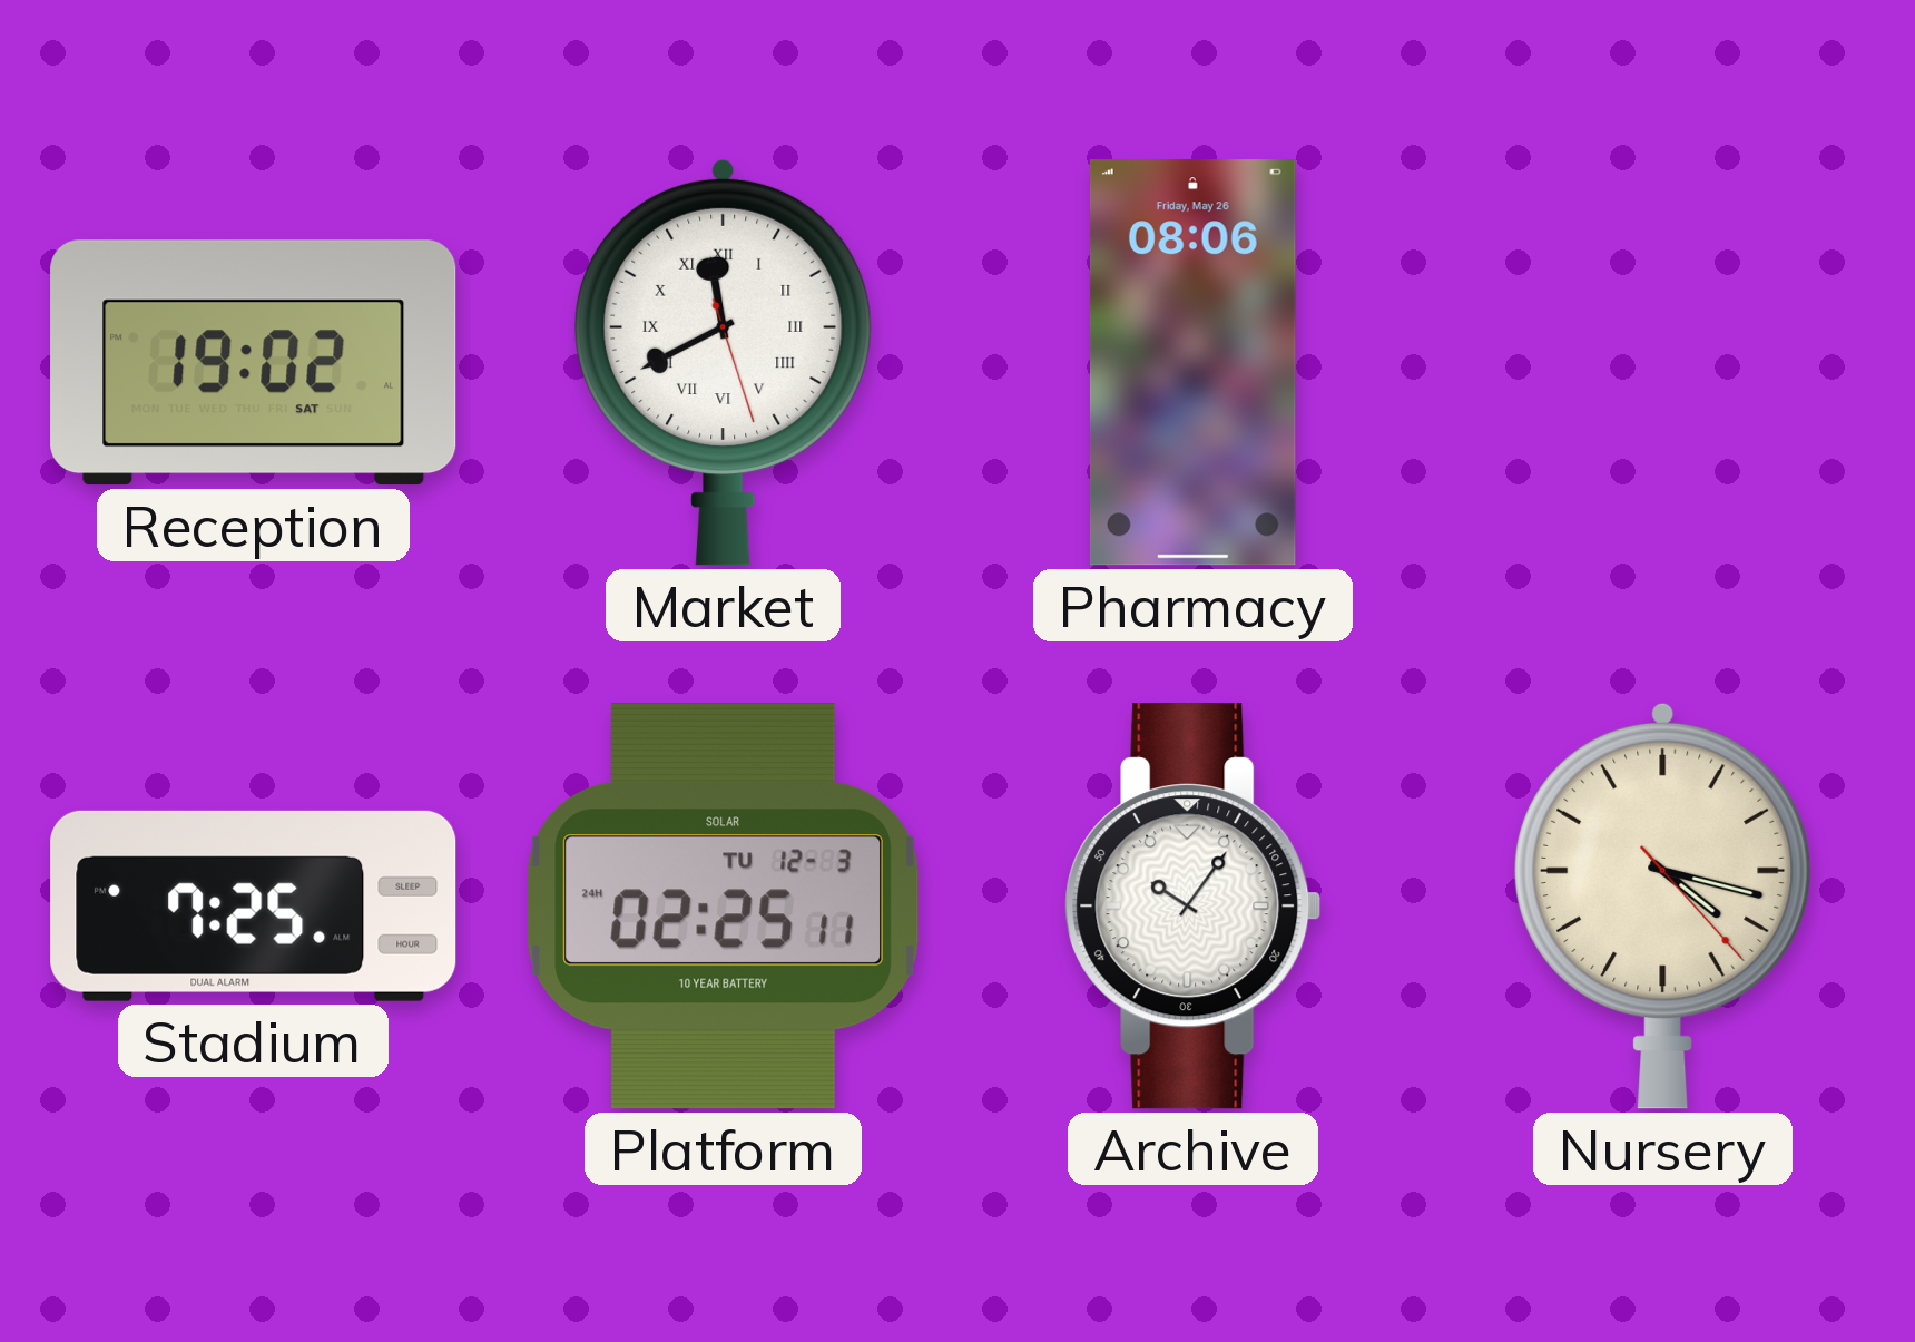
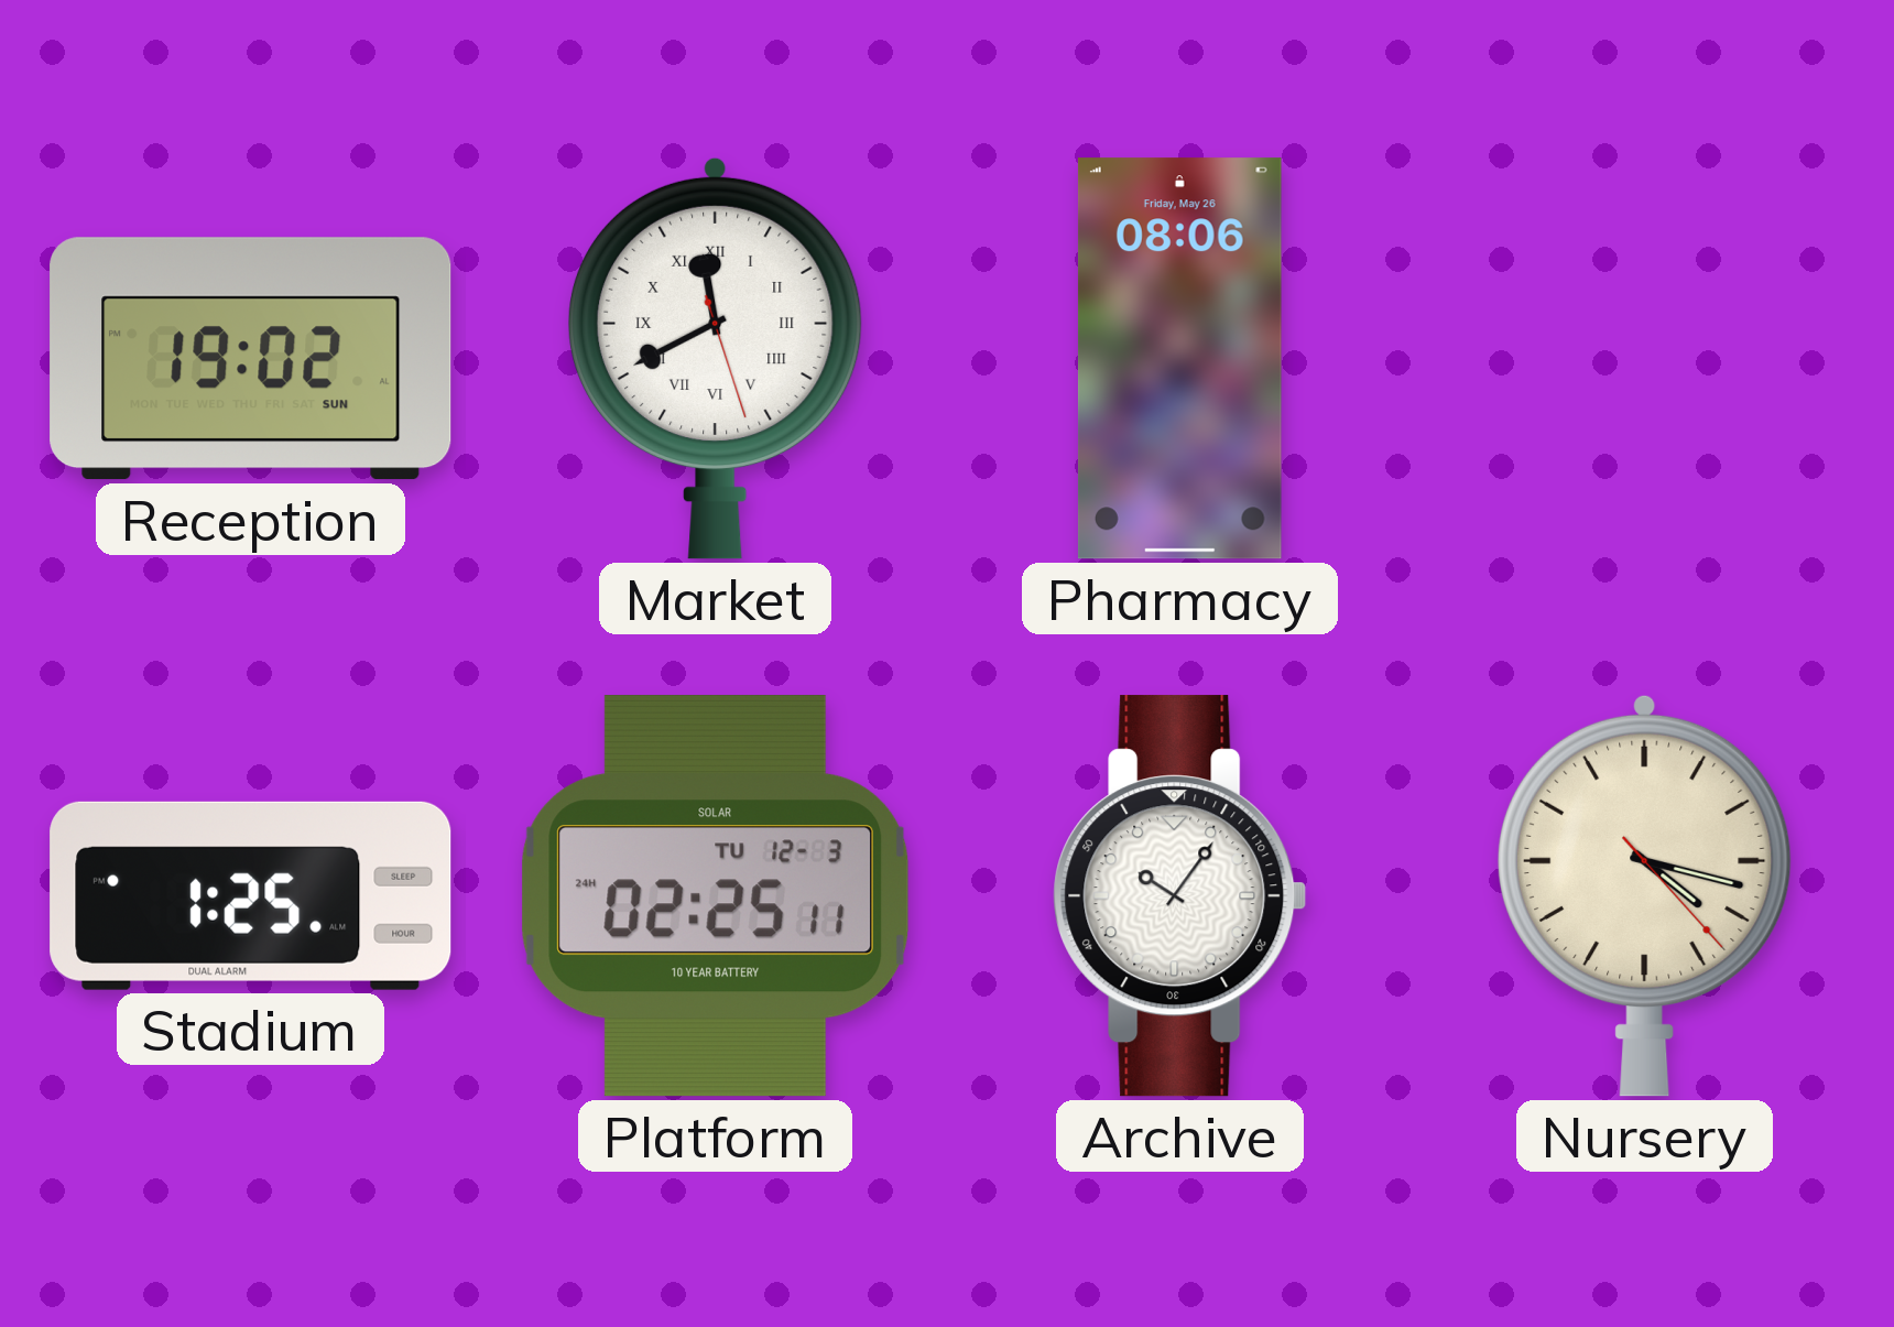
Reception date: SAT -> SUN (251, 359)
Stadium: 7:25 -> 1:25 (251, 895)
